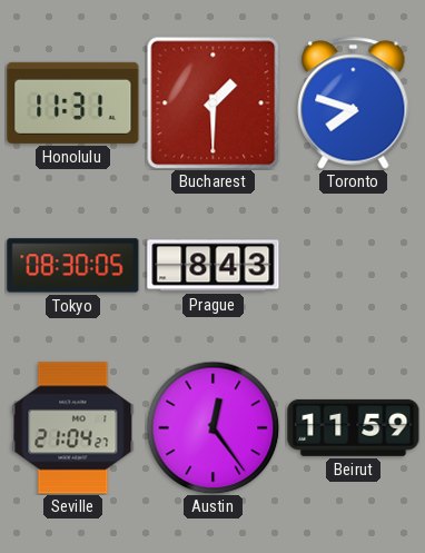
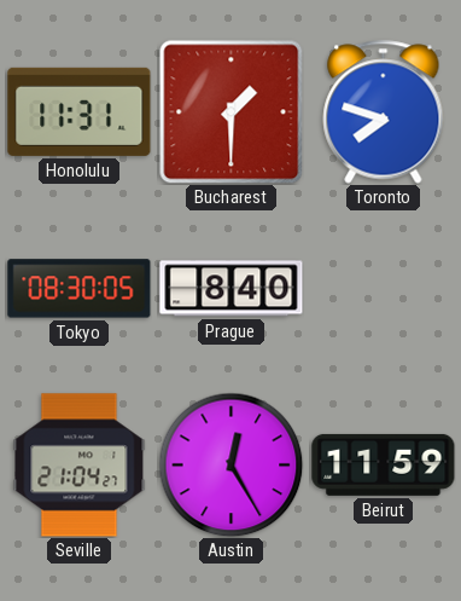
Prague: 8:43 -> 8:40 (232, 289)
Austin: 12:24 -> 12:25 (230, 464)
